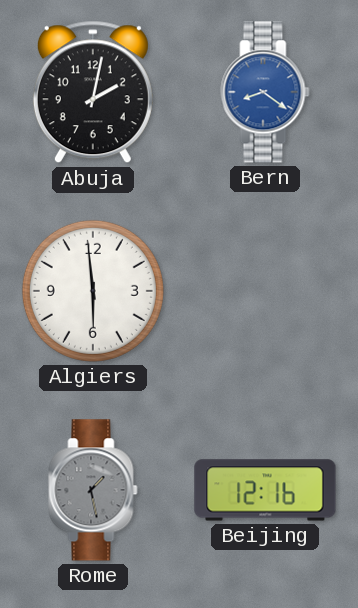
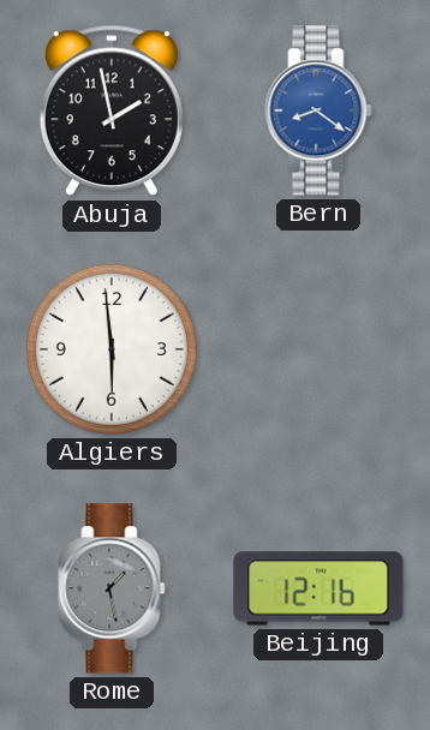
Abuja: 2:02 -> 1:58 (112, 110)
